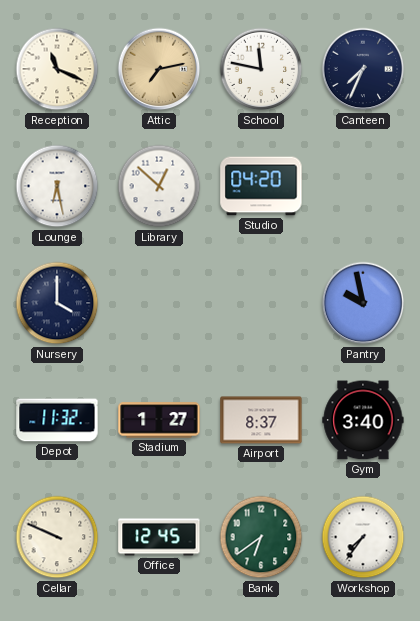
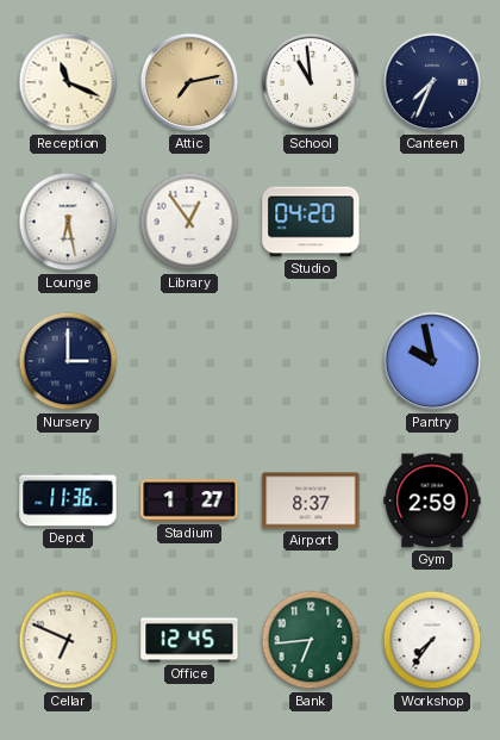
School: 11:47 -> 10:59 (311, 82)
Library: 12:52 -> 12:54 (189, 222)
Nursery: 4:00 -> 3:00 (68, 361)
Depot: 11:32 -> 11:36 (68, 500)
Gym: 3:40 -> 2:59 (432, 500)
Cellar: 9:49 -> 6:49 (68, 640)
Bank: 6:39 -> 6:44 (311, 640)
